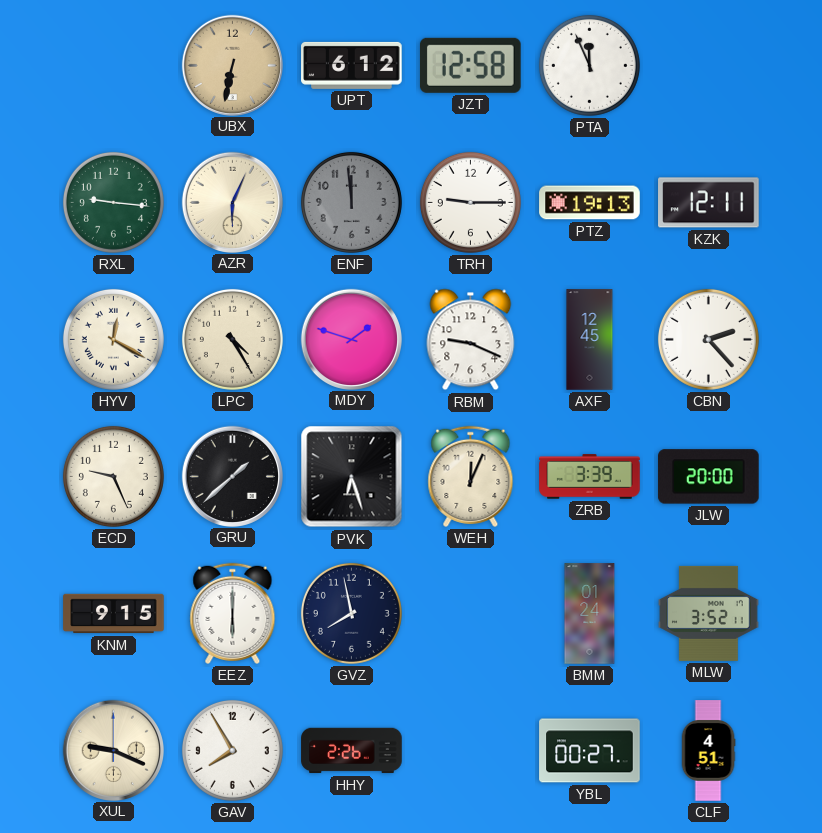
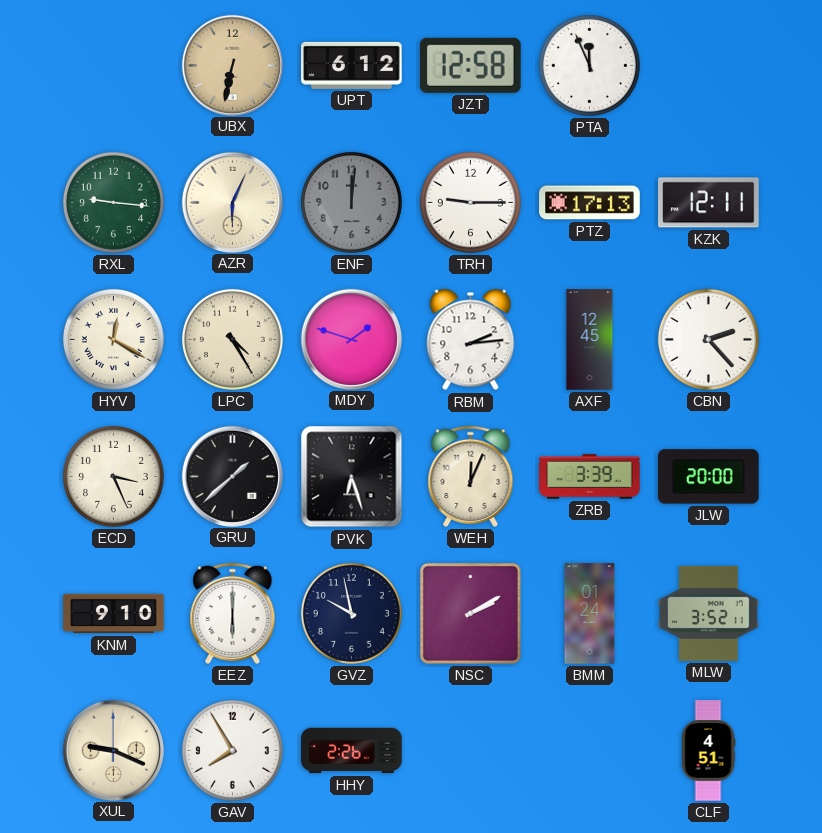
ENF: 11:59 -> 12:01 (351, 202)
PTZ: 19:13 -> 17:13 (590, 203)
RBM: 9:19 -> 2:14 (471, 340)
ECD: 9:26 -> 3:26 (113, 476)
KNM: 9:15 -> 9:10 (114, 614)
GVZ: 7:58 -> 9:58 (351, 613)
NSC: none -> 2:10 (470, 613)
YBL: 00:27 -> none (590, 751)
